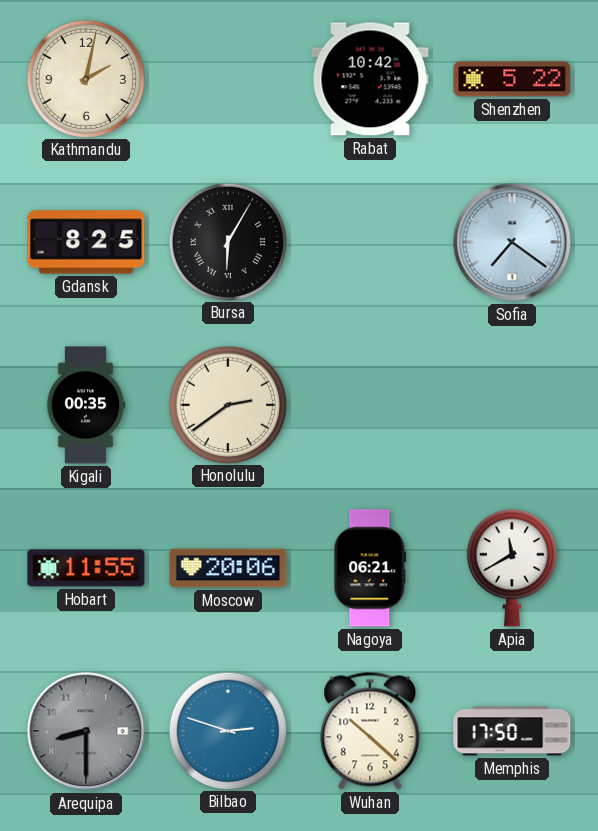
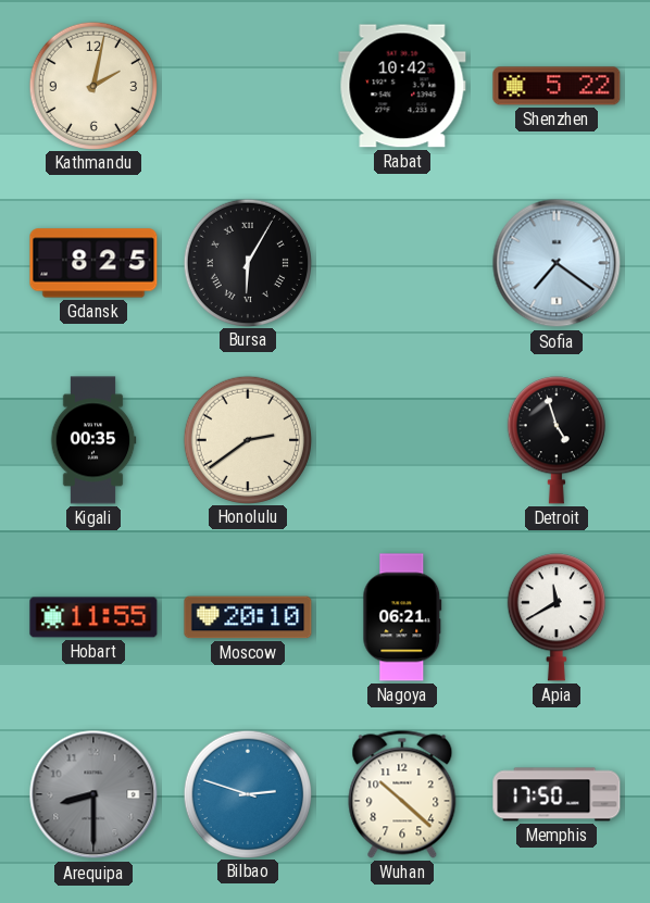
Detroit: none -> 4:57 (557, 440)
Moscow: 20:06 -> 20:10 (248, 617)
